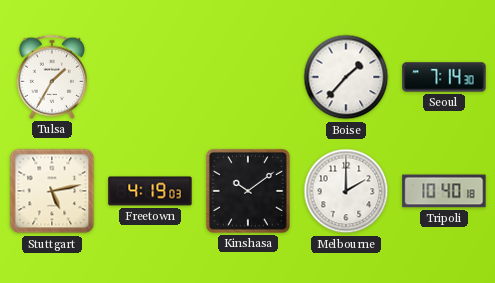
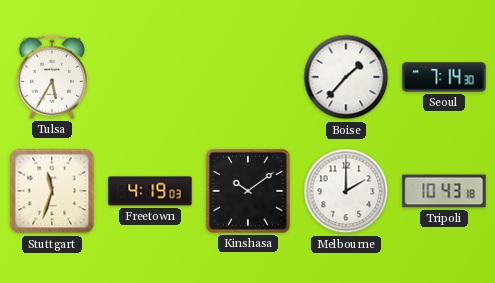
Tulsa: 1:35 -> 5:35 (51, 77)
Stuttgart: 5:13 -> 11:33 (52, 191)
Tripoli: 10:40 -> 10:43 (444, 191)
